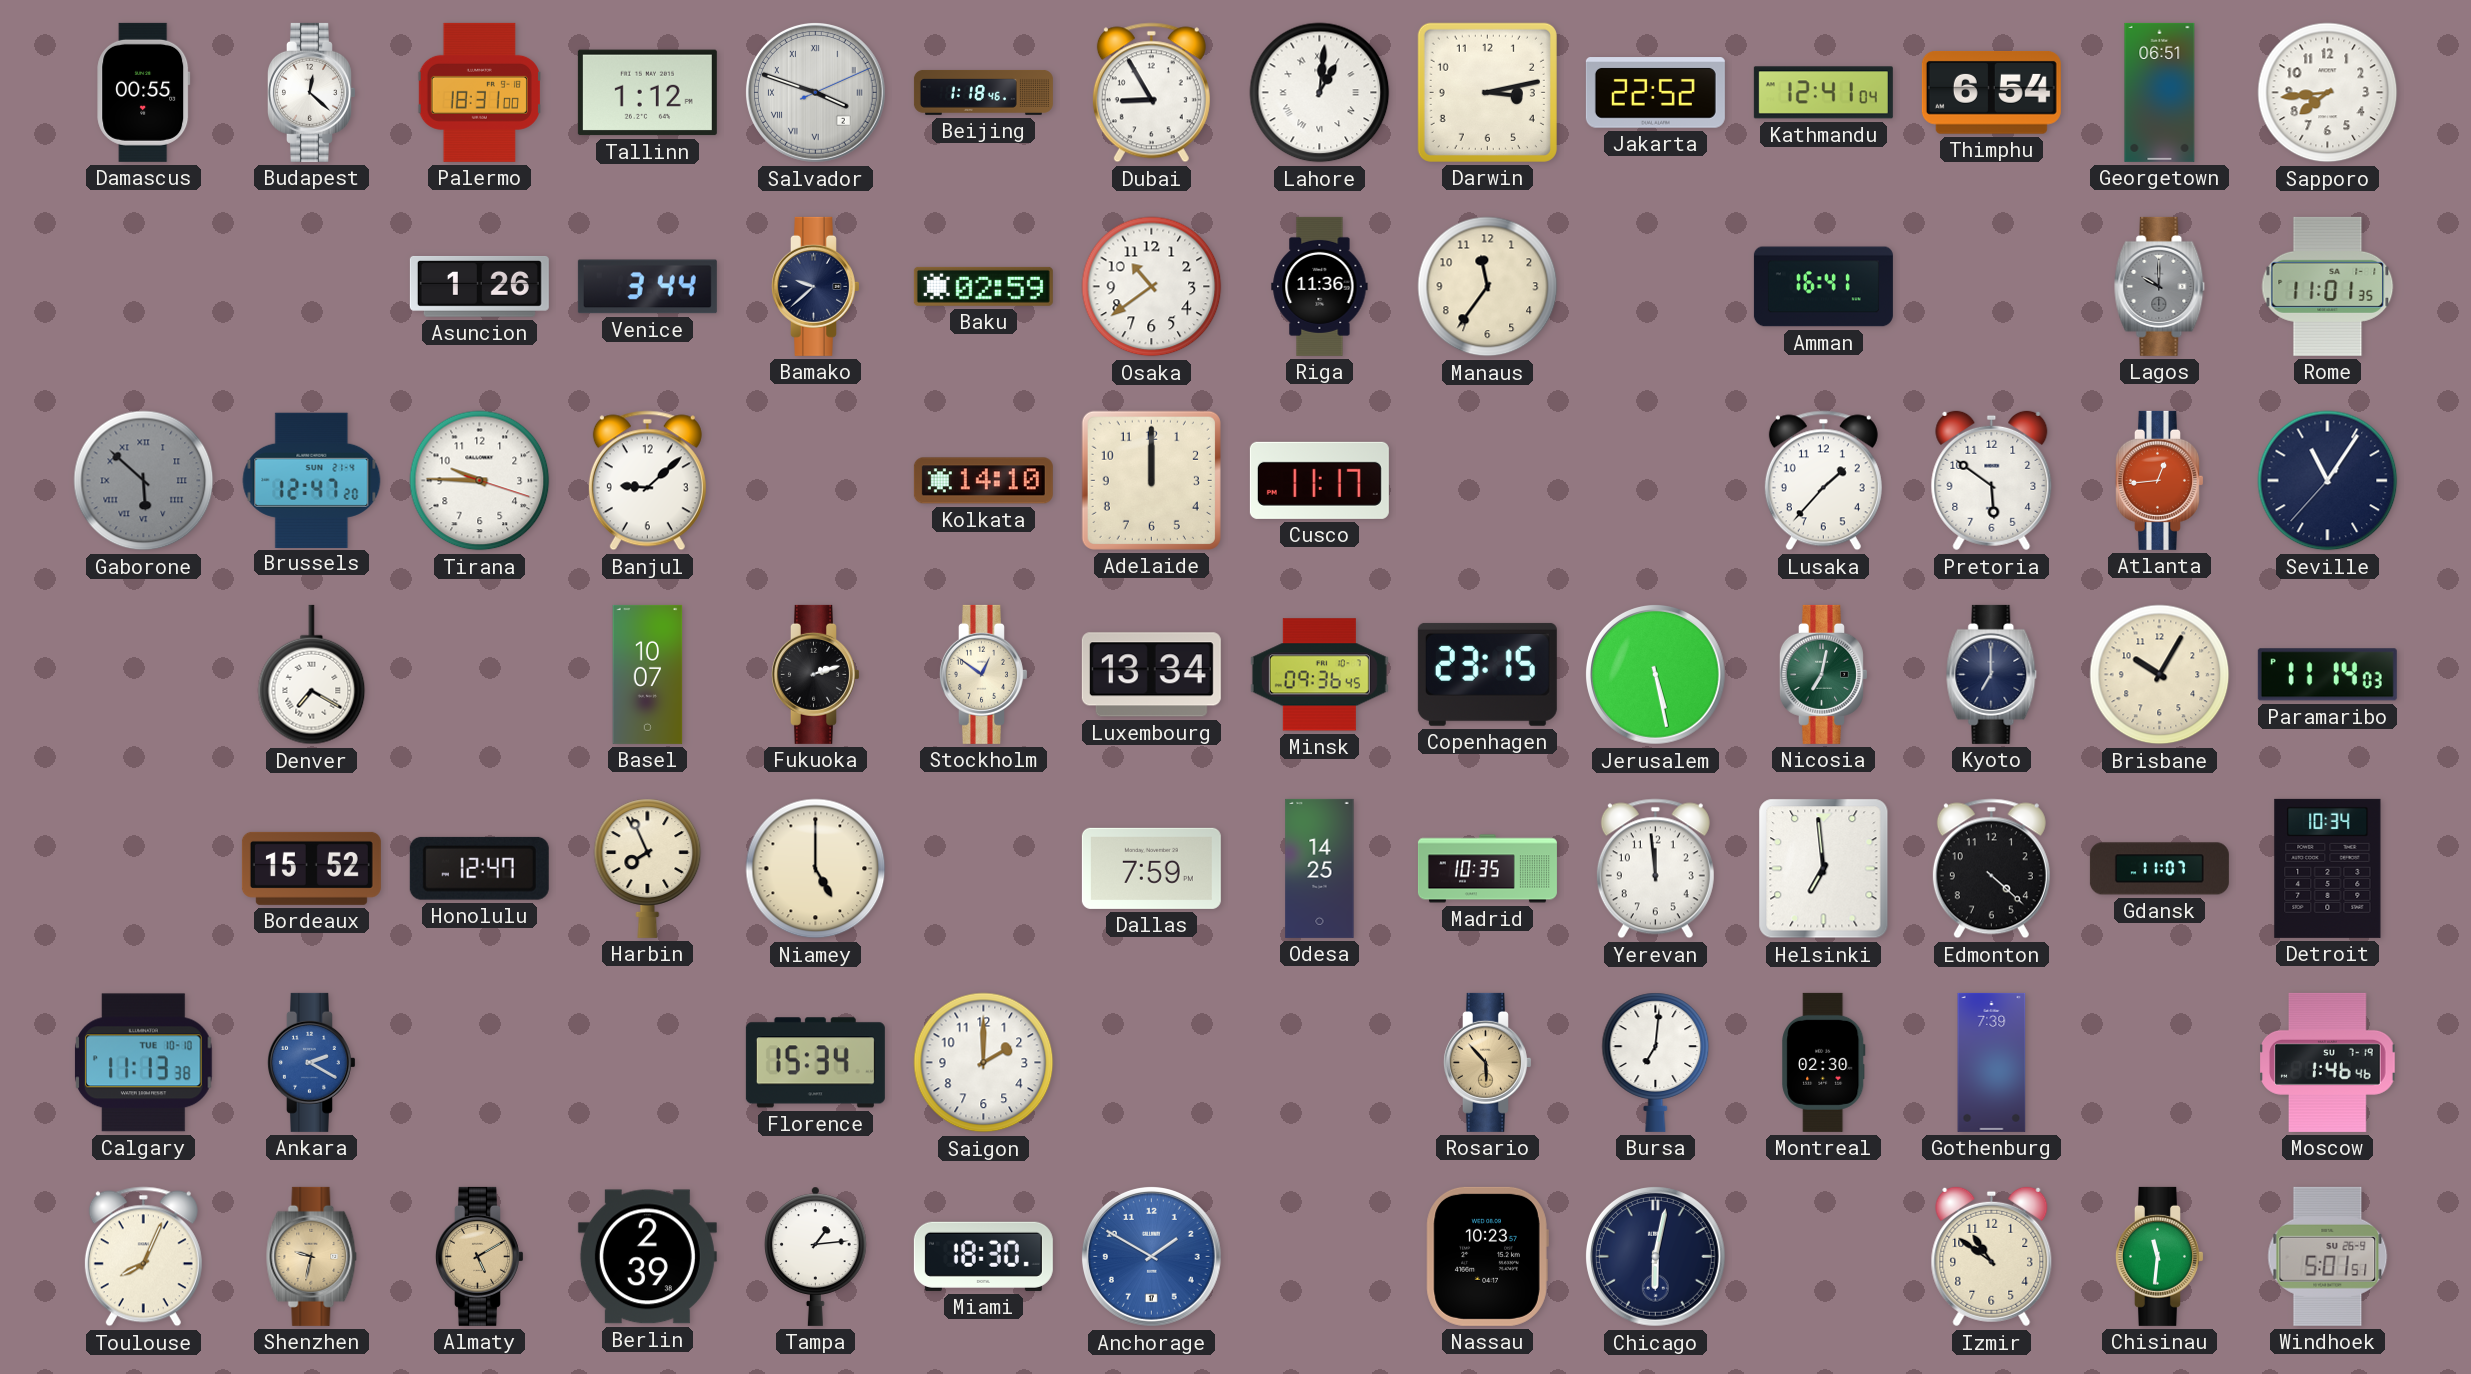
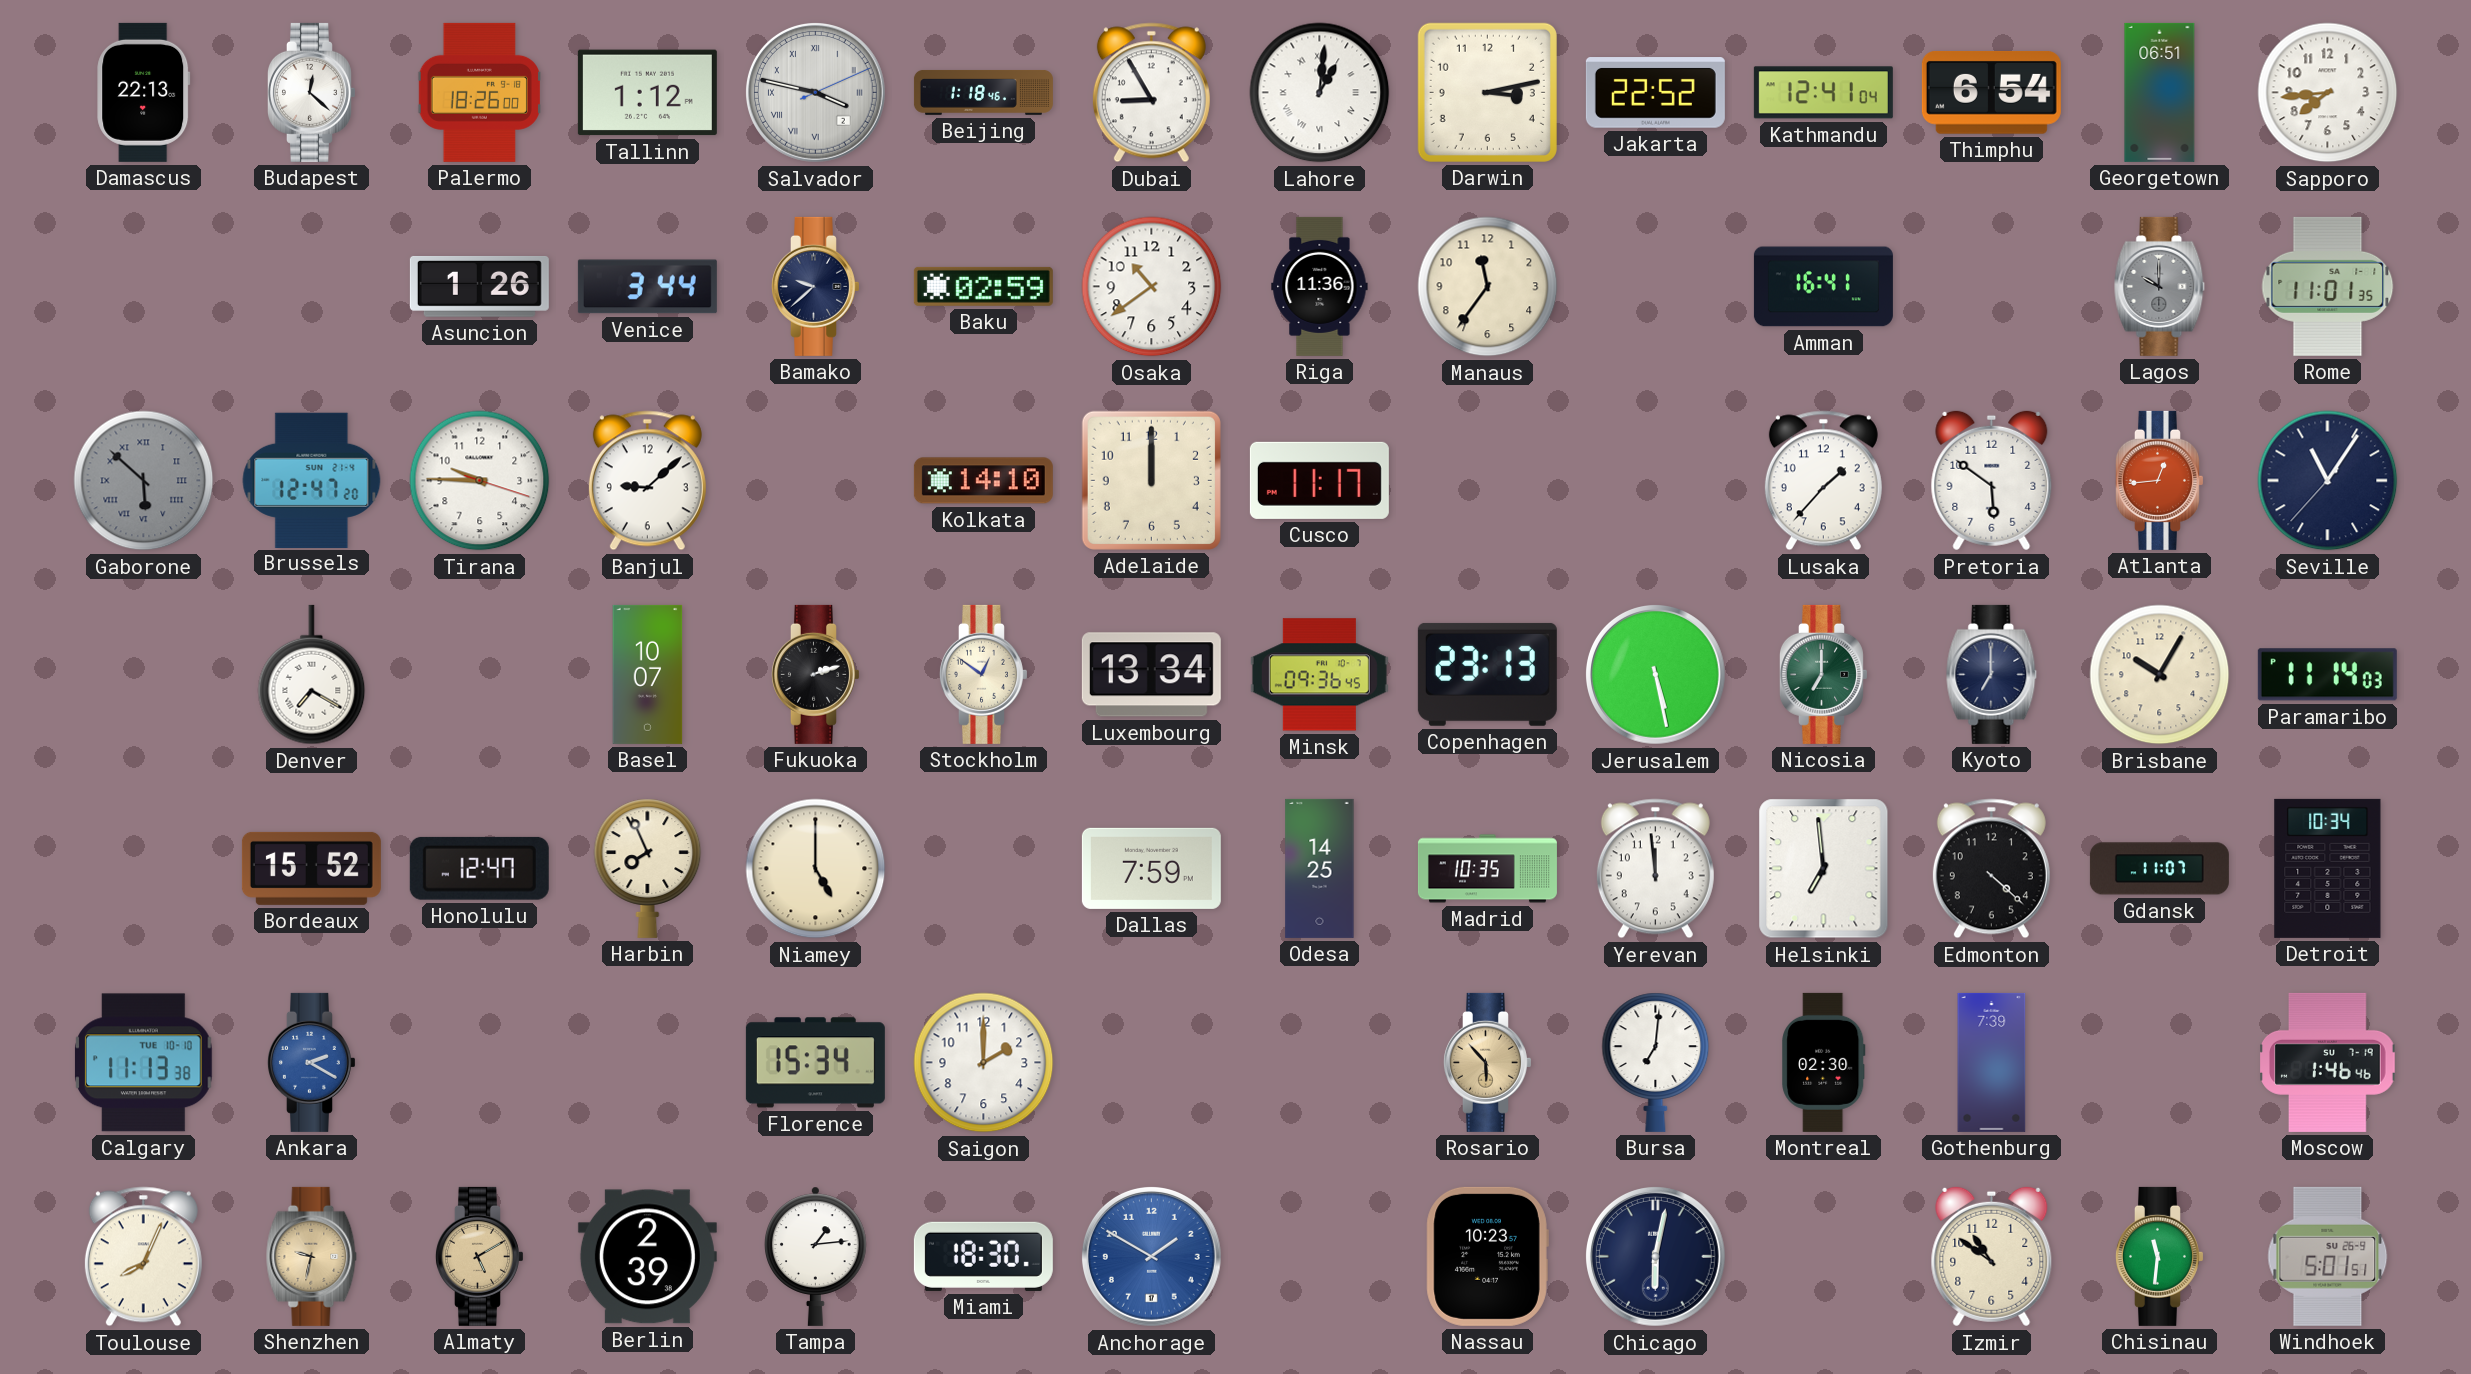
Damascus: 00:55 -> 22:13 (144, 92)
Palermo: 18:31 -> 18:26 (479, 92)
Salvador: 3:48 -> 3:47 (815, 92)
Copenhagen: 23:15 -> 23:13 (1487, 674)
Nicosia: 7:02 -> 7:00 (1823, 674)
